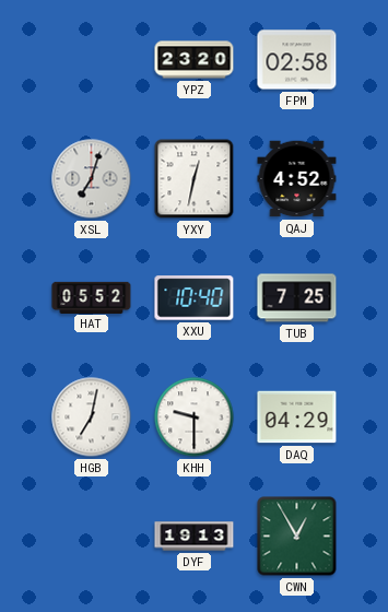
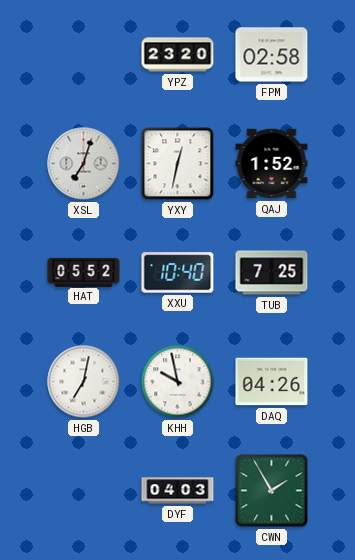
QAJ: 4:52 -> 1:52 (272, 164)
KHH: 9:30 -> 9:58 (178, 382)
DAQ: 04:29 -> 04:26 (272, 382)
DYF: 19:13 -> 04:03 (178, 491)
CWN: 12:55 -> 1:55 (272, 491)
